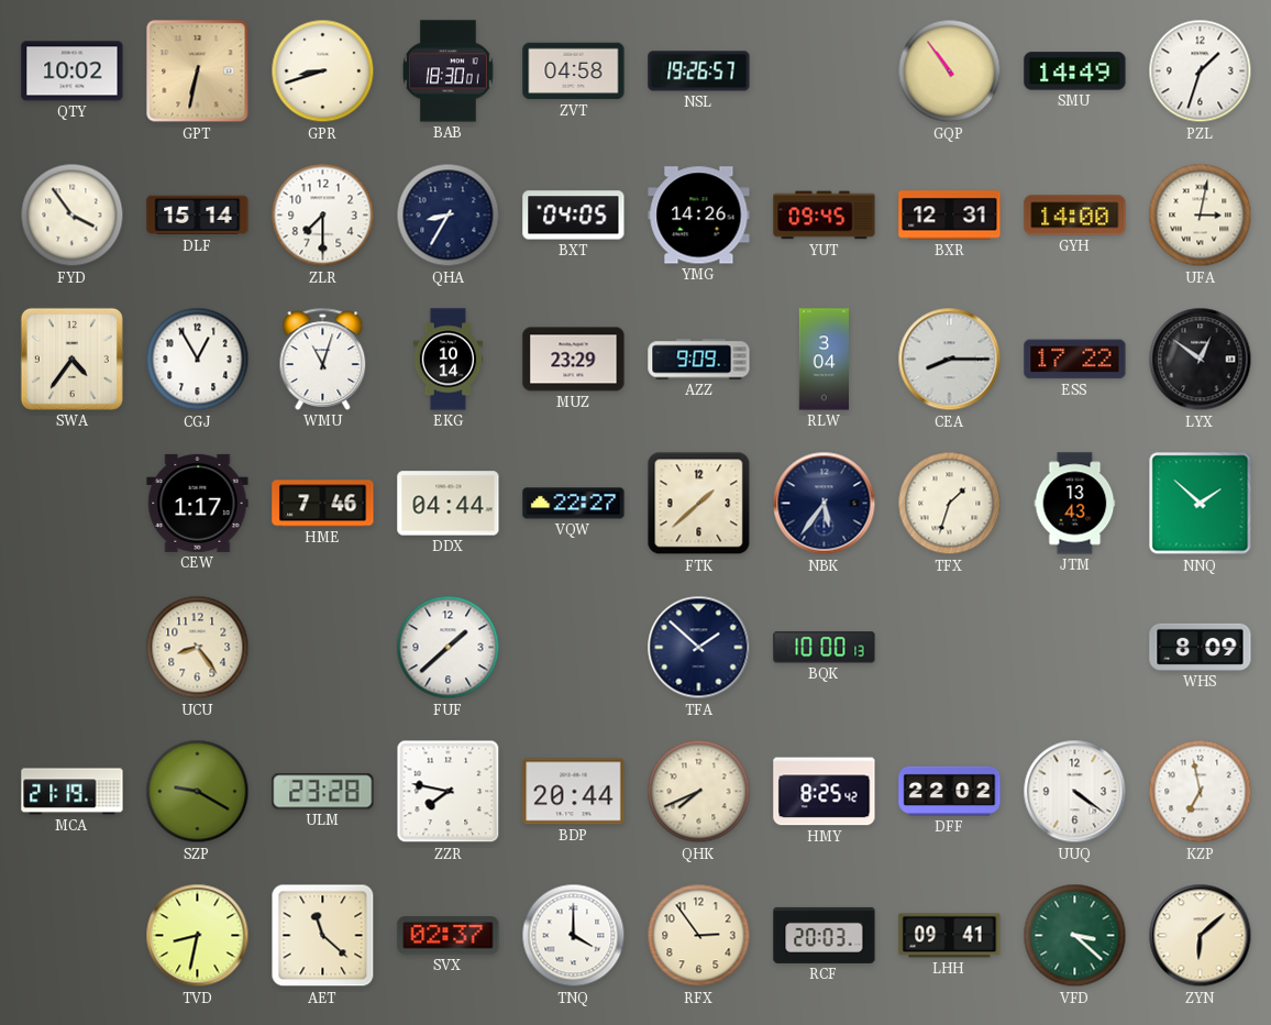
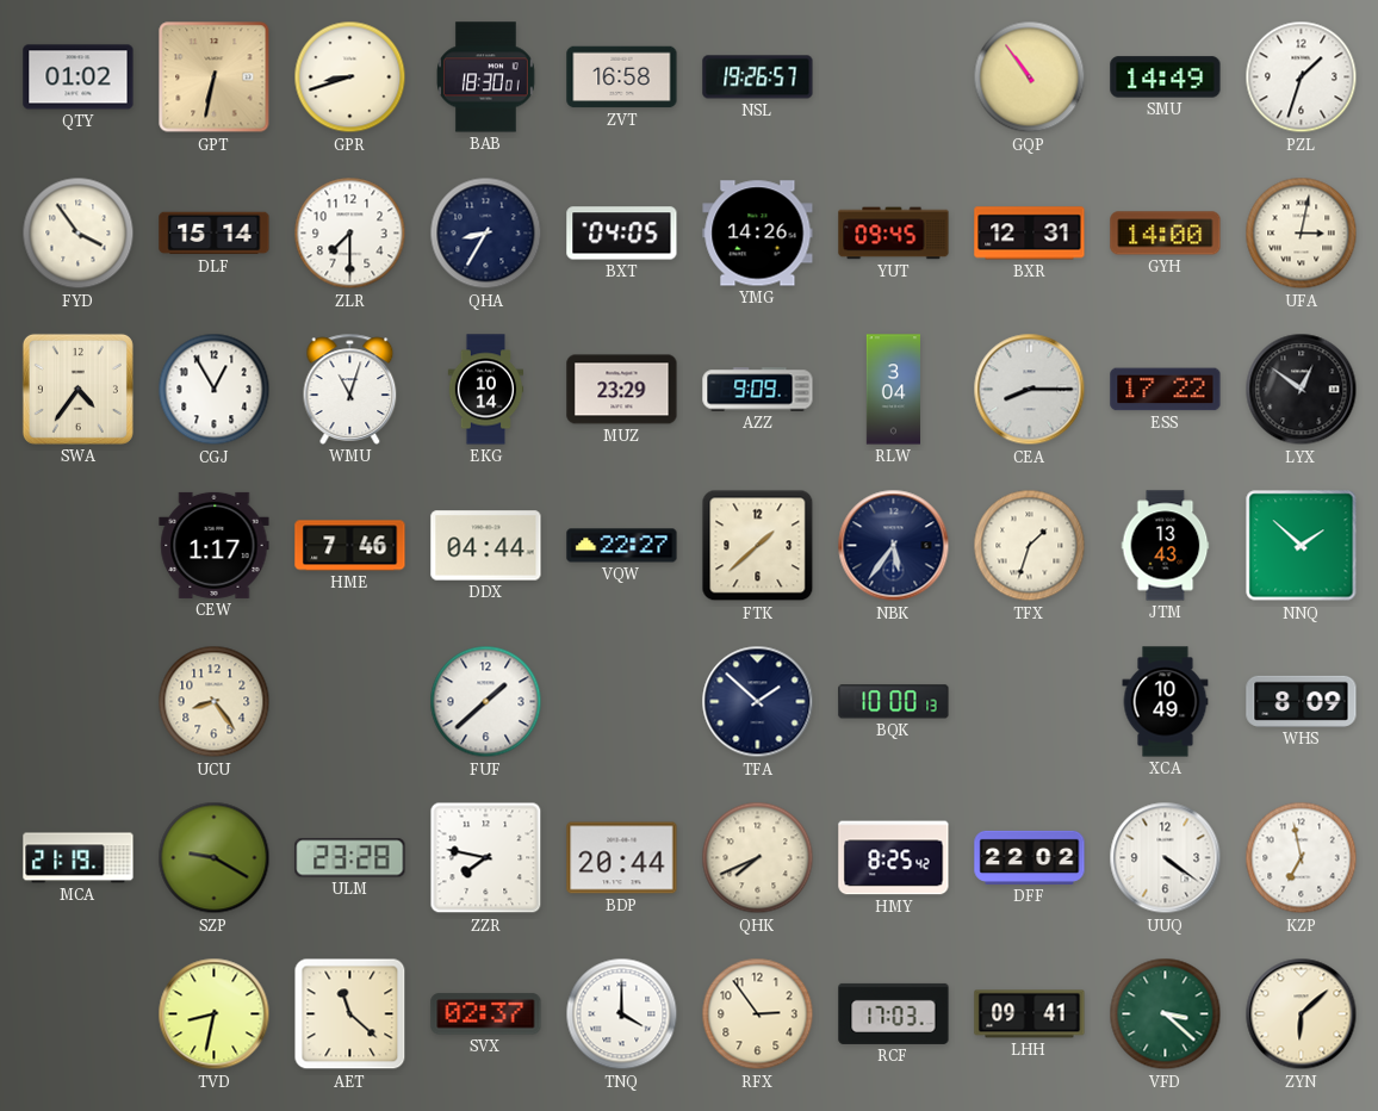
QTY: 10:02 -> 01:02 (79, 77)
ZVT: 04:58 -> 16:58 (622, 77)
XCA: none -> 10:49 (1166, 702)
RCF: 20:03 -> 17:03 (894, 1013)
